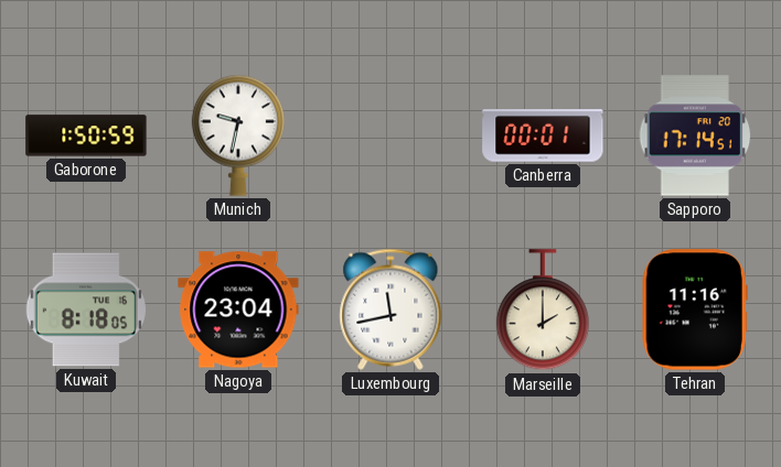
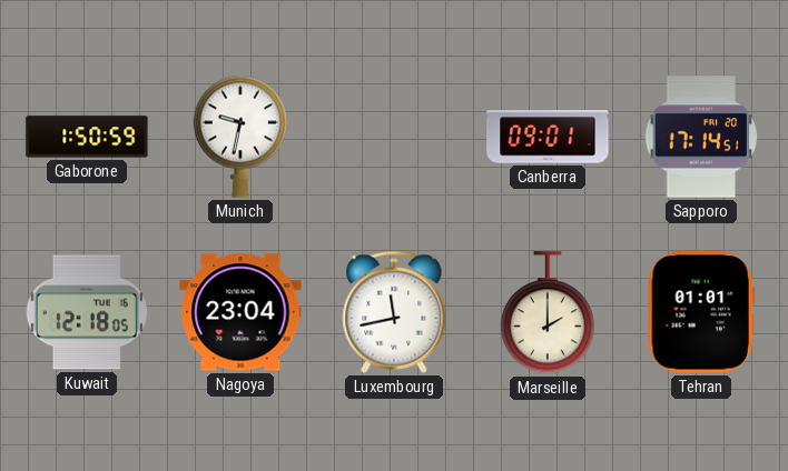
Canberra: 00:01 -> 09:01 (548, 137)
Kuwait: 8:18 -> 12:18 (87, 312)
Tehran: 11:16 -> 01:01 (701, 312)
